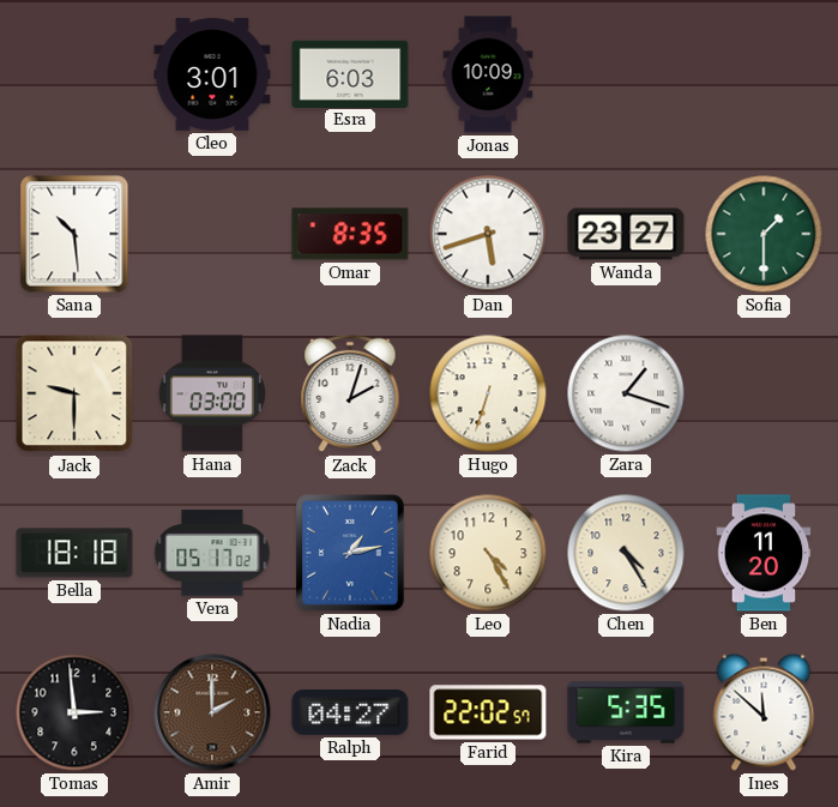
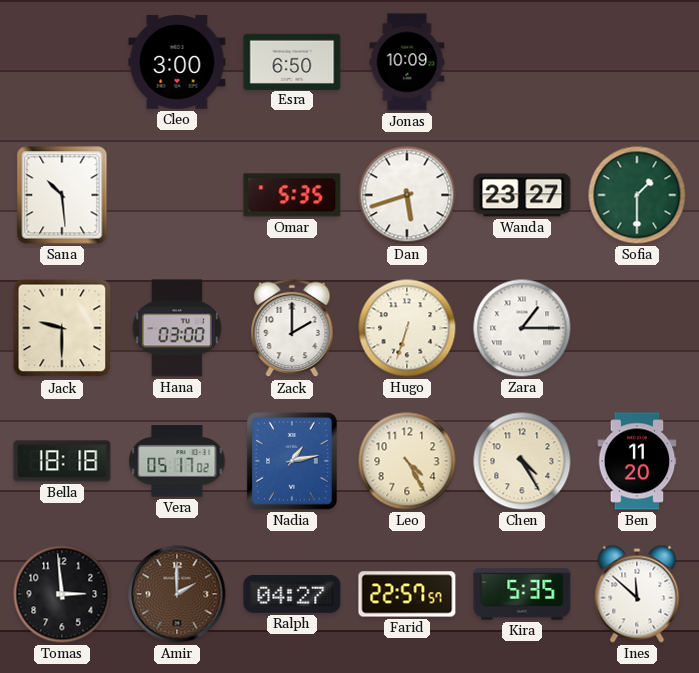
Cleo: 3:01 -> 3:00 (177, 62)
Esra: 6:03 -> 6:50 (292, 61)
Omar: 8:35 -> 5:35 (292, 195)
Zack: 2:03 -> 2:00 (292, 328)
Zara: 1:18 -> 1:15 (522, 328)
Farid: 22:02 -> 22:57 (407, 594)
